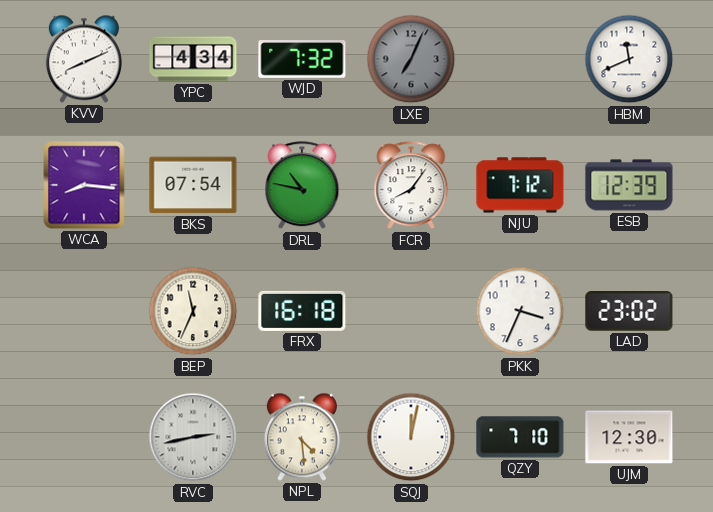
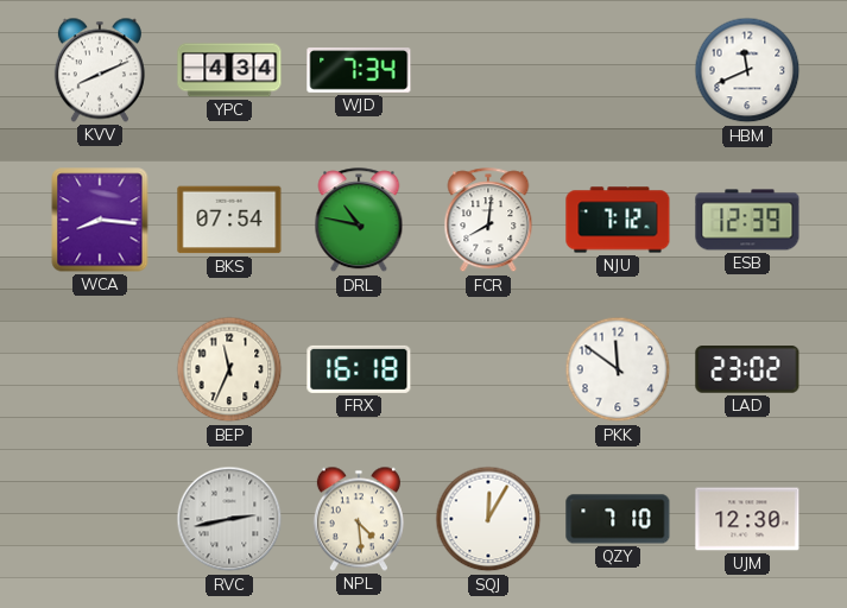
WJD: 7:32 -> 7:34 (359, 70)
LXE: 7:04 -> none (411, 59)
FCR: 8:06 -> 8:01 (488, 221)
PKK: 3:34 -> 11:51 (618, 369)
SQJ: 12:02 -> 12:05 (488, 519)
